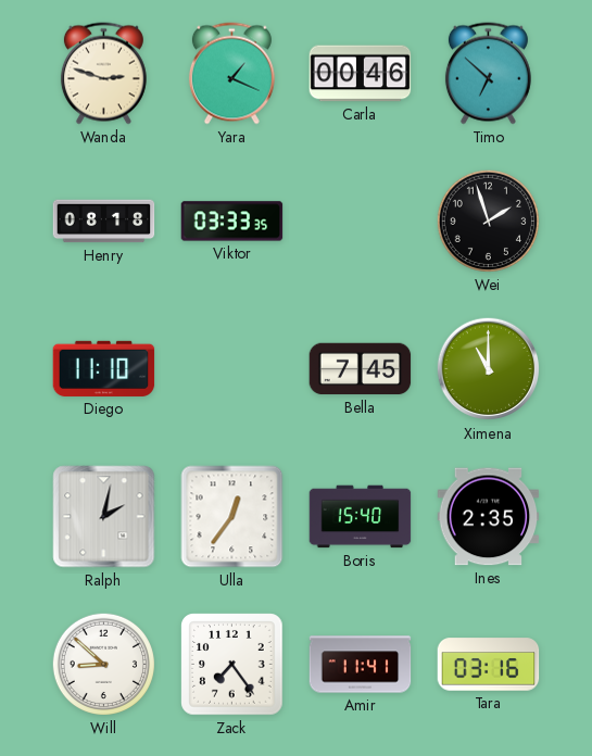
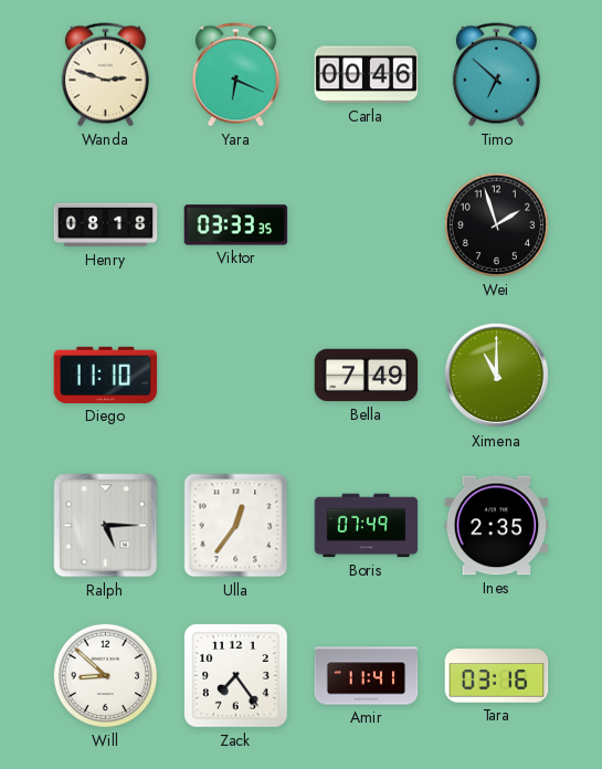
Yara: 1:19 -> 6:19 (235, 75)
Bella: 7:45 -> 7:49 (367, 376)
Ralph: 2:02 -> 5:15 (106, 526)
Boris: 15:40 -> 07:49 (367, 526)
